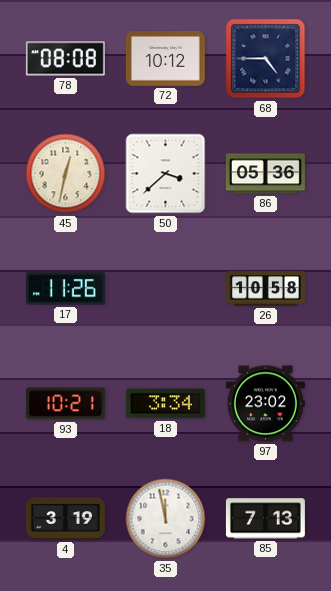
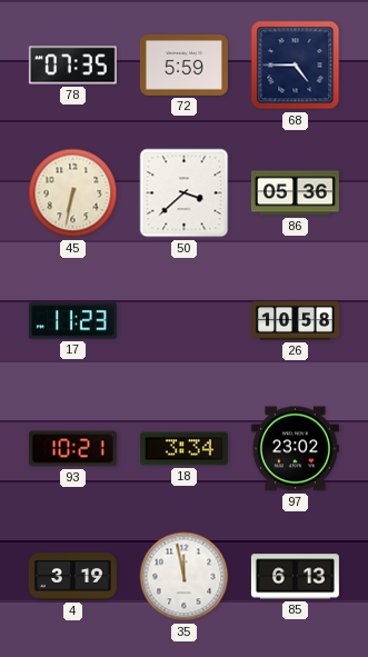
78: 08:08 -> 07:35 (72, 66)
72: 10:12 -> 5:59 (183, 66)
45: 12:32 -> 6:32 (73, 193)
17: 11:26 -> 11:23 (72, 321)
85: 7:13 -> 6:13 (295, 577)
